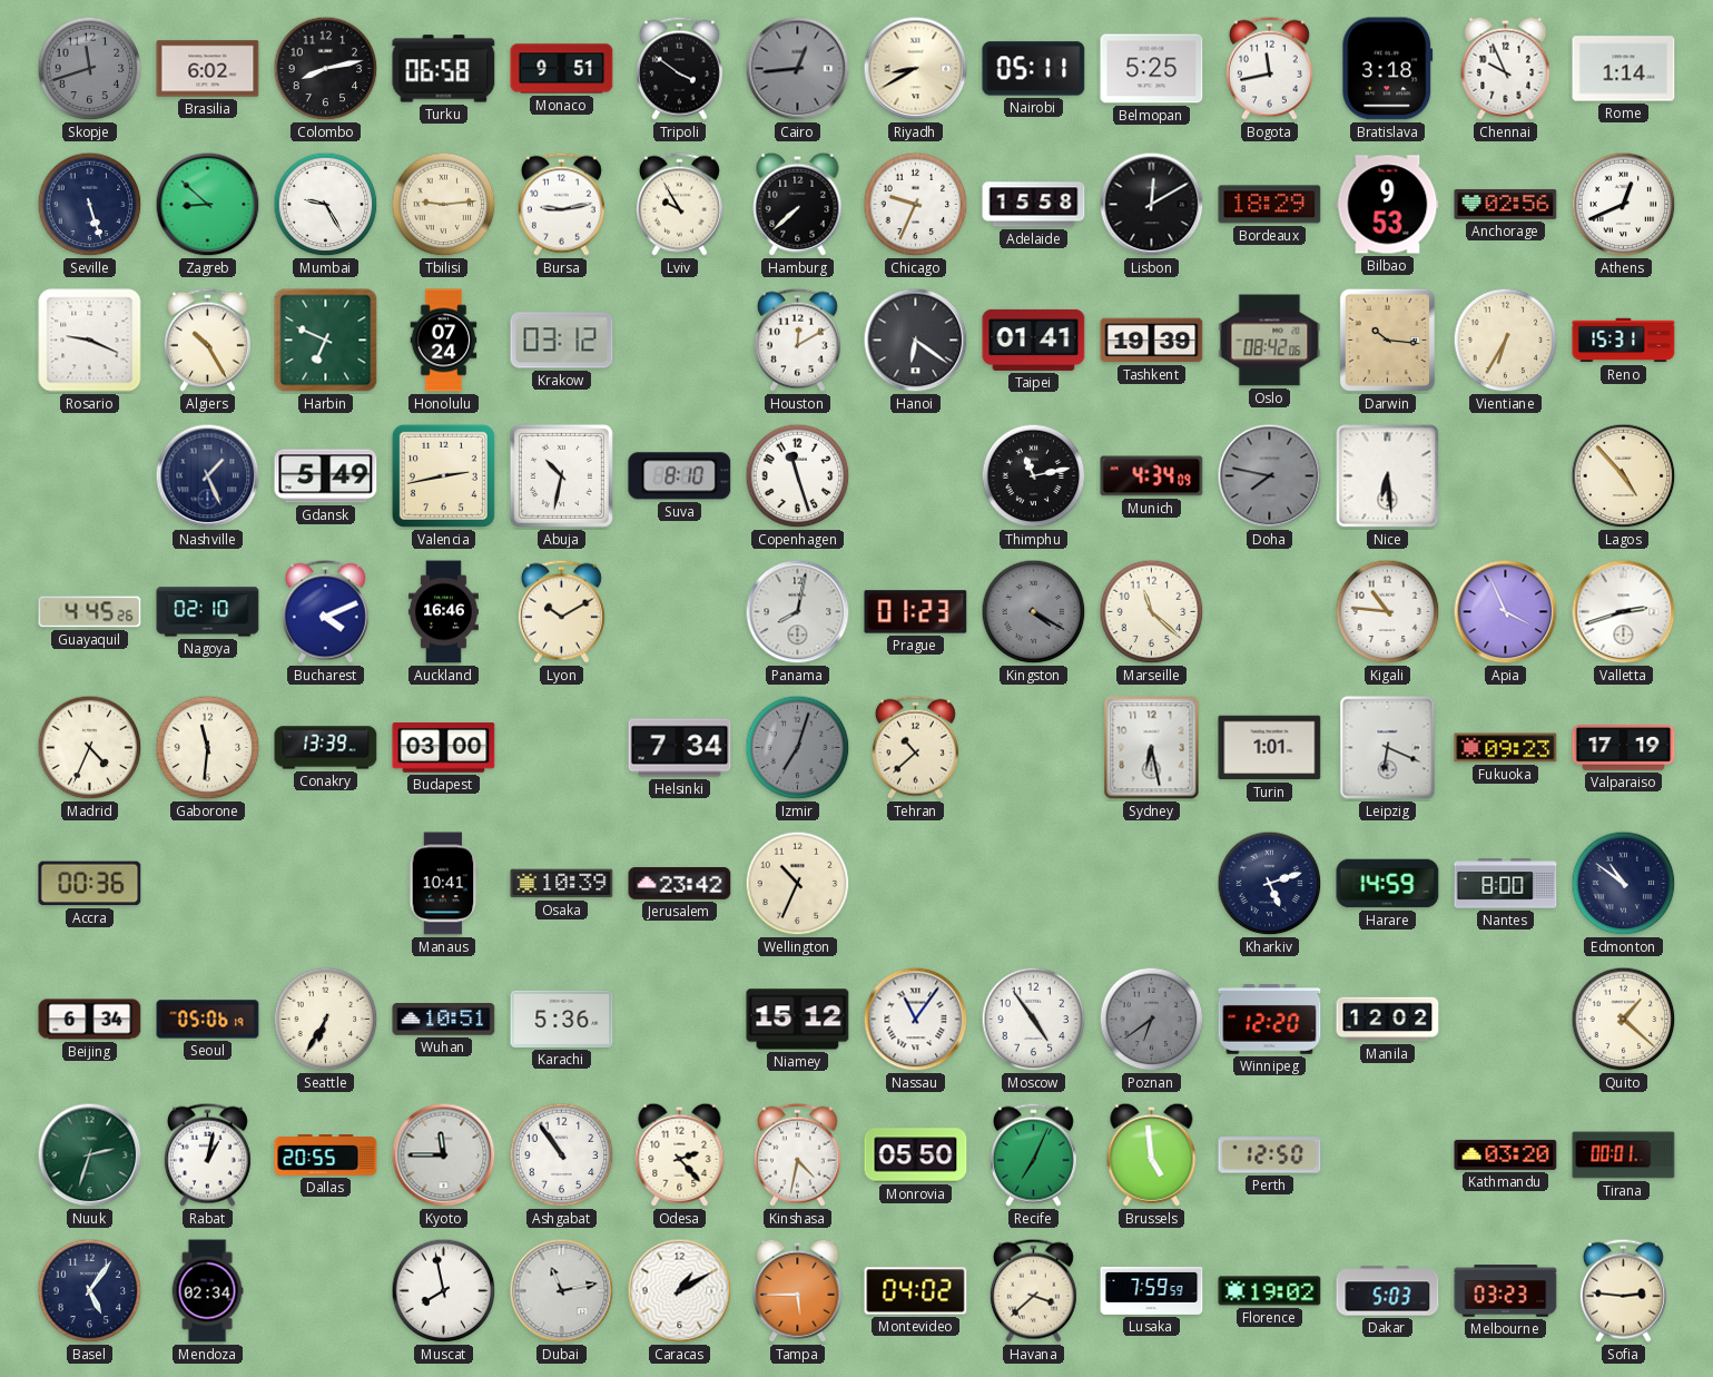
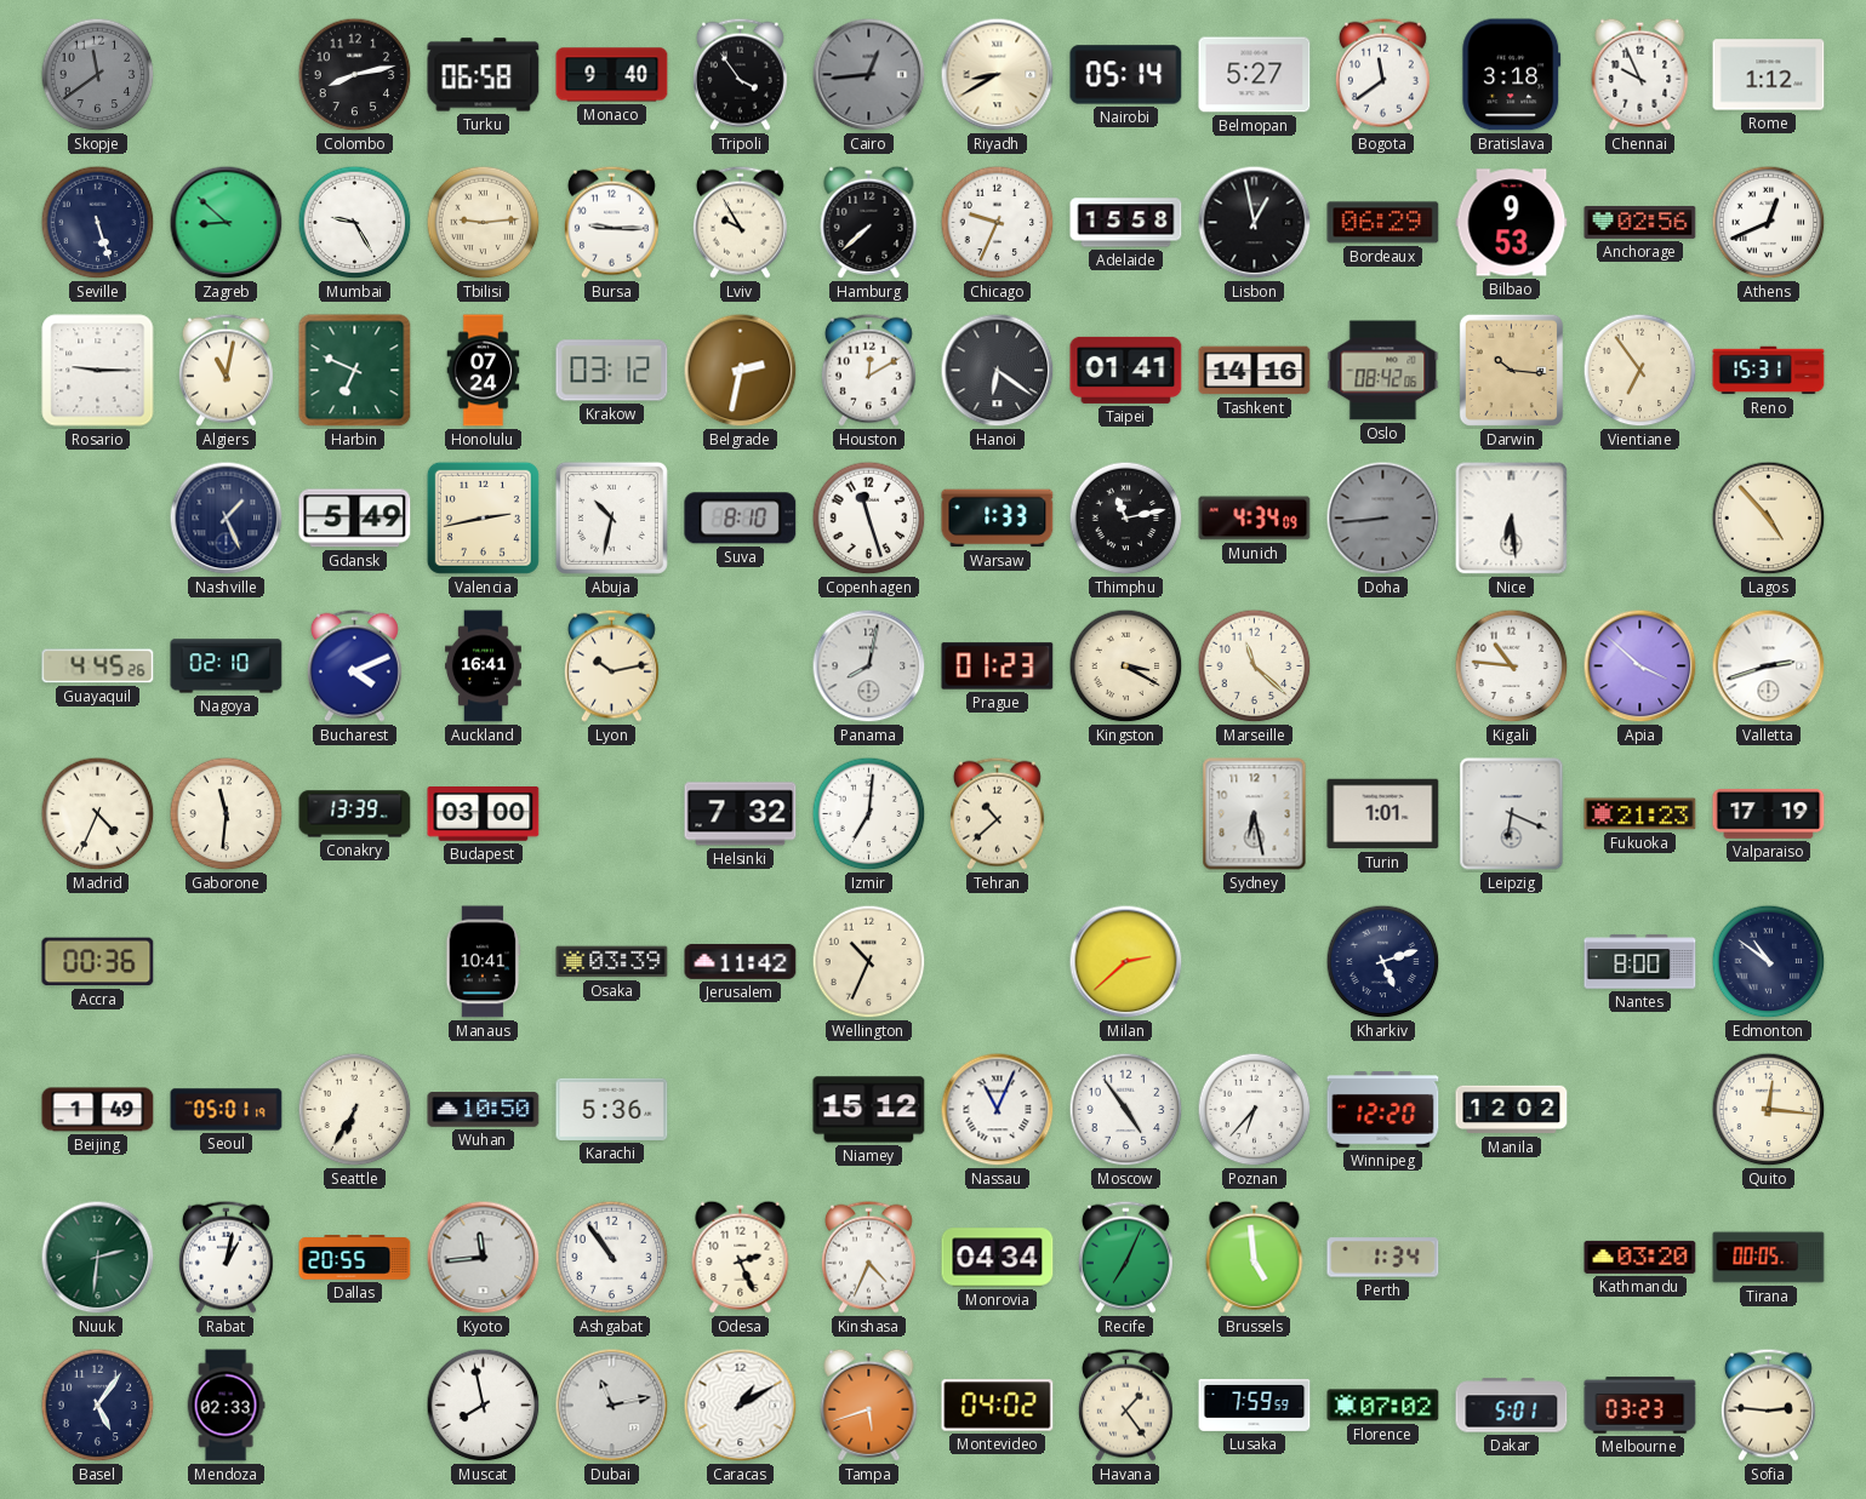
Skopje: 11:42 -> 11:39 (98, 75)
Brasilia: 6:02 -> none (208, 69)
Monaco: 9:51 -> 9:40 (612, 75)
Tripoli: 3:51 -> 3:54 (740, 74)
Nairobi: 05:11 -> 05:14 (1126, 75)
Belmopan: 5:25 -> 5:27 (1255, 75)
Bogota: 11:43 -> 11:39 (1382, 74)
Rome: 1:14 -> 1:12 (1769, 75)
Bursa: 9:13 -> 9:15 (611, 222)
Lisbon: 12:10 -> 12:58 (1255, 223)
Bordeaux: 18:29 -> 06:29 (1383, 223)
Rosario: 9:19 -> 9:15 (98, 371)
Algiers: 10:25 -> 11:02 (226, 370)
Belgrade: none -> 2:32 (741, 371)
Tashkent: 19:39 -> 14:16 (1255, 371)
Vientiane: 6:35 -> 6:54 (1640, 371)
Warsaw: none -> 1:33 (998, 519)
Doha: 7:47 -> 8:44 (1383, 519)
Auckland: 16:46 -> 16:41 (484, 666)
Lyon: 10:10 -> 10:13 (611, 665)
Kingston: 4:20 -> 3:20 (1126, 666)
Kingston dial: grey -> cream (1126, 666)
Apia: 3:56 -> 3:52 (1640, 666)
Helsinki: 7:34 -> 7:32 (741, 814)
Izmir: 7:03 -> 7:01 (869, 814)
Izmir dial: grey -> white (869, 814)
Fukuoka: 09:23 -> 21:23 (1640, 814)
Osaka: 10:39 -> 03:39 (612, 962)
Jerusalem: 23:42 -> 11:42 (741, 961)
Milan: none -> 2:38 (1126, 962)
Harare: 14:59 -> none (1388, 884)
Beijing: 6:34 -> 1:49 (98, 1110)
Seoul: 05:06 -> 05:01 (227, 1110)
Wuhan: 10:51 -> 10:50 (484, 1110)
Nassau: 11:06 -> 11:04 (998, 1110)
Poznan: 6:39 -> 6:37 (1255, 1110)
Poznan dial: grey -> white (1255, 1110)
Quito: 1:22 -> 12:16 (1769, 1110)
Nuuk: 2:33 -> 2:31 (98, 1258)
Kyoto: 11:45 -> 11:44 (484, 1258)
Odesa: 2:23 -> 2:26 (741, 1257)
Kinshasa: 4:32 -> 4:34 (868, 1257)
Monrovia: 05:50 -> 04:34 (998, 1258)
Perth: 12:50 -> 1:34 (1383, 1258)
Tirana: 00:01 -> 00:05 (1769, 1258)
Mendoza: 02:34 -> 02:33 (226, 1406)
Tampa: 5:45 -> 5:42 (869, 1404)
Havana: 3:38 -> 1:24 (1125, 1404)
Florence: 19:02 -> 07:02 (1383, 1406)
Dakar: 5:03 -> 5:01 (1512, 1406)
